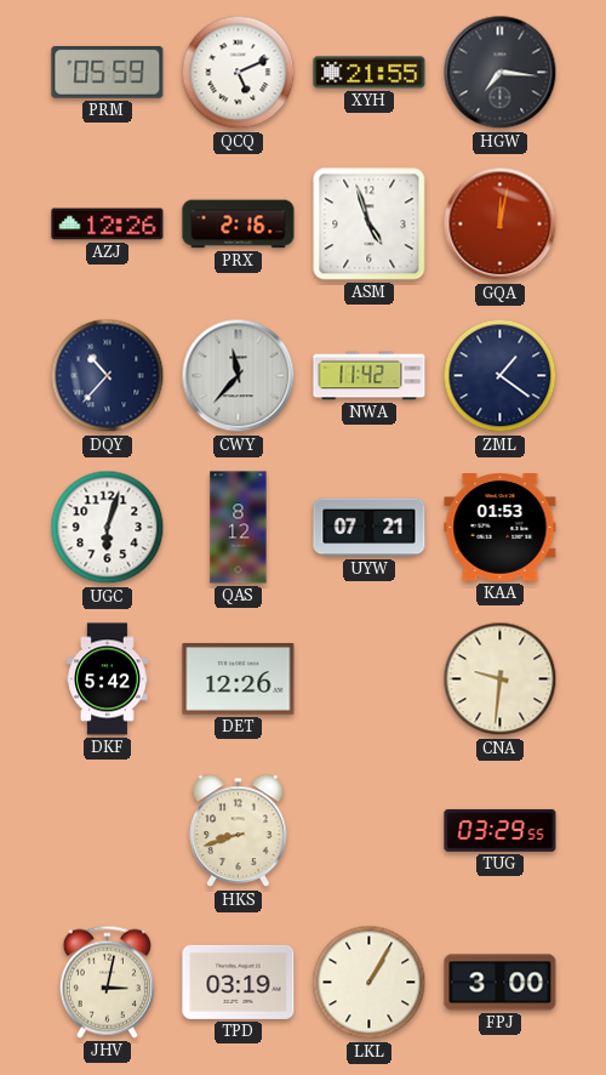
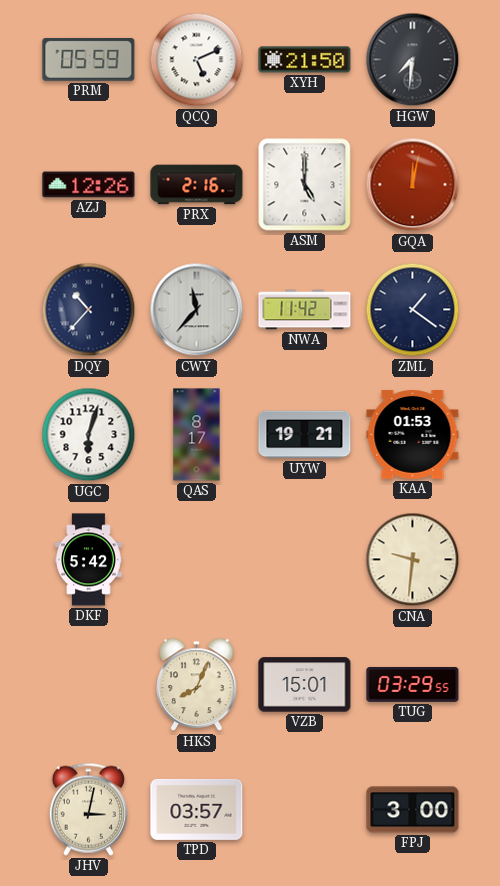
XYH: 21:55 -> 21:50 (305, 60)
HGW: 7:16 -> 7:31 (413, 60)
ASM: 4:57 -> 5:00 (305, 185)
QAS: 8:12 -> 8:17 (197, 435)
UYW: 07:21 -> 19:21 (305, 435)
DET: 12:26 -> none (239, 679)
HKS: 8:42 -> 8:04 (197, 685)
VZB: none -> 15:01 (305, 685)
TPD: 03:19 -> 03:57 (197, 809)
LKL: 1:05 -> none (370, 983)
